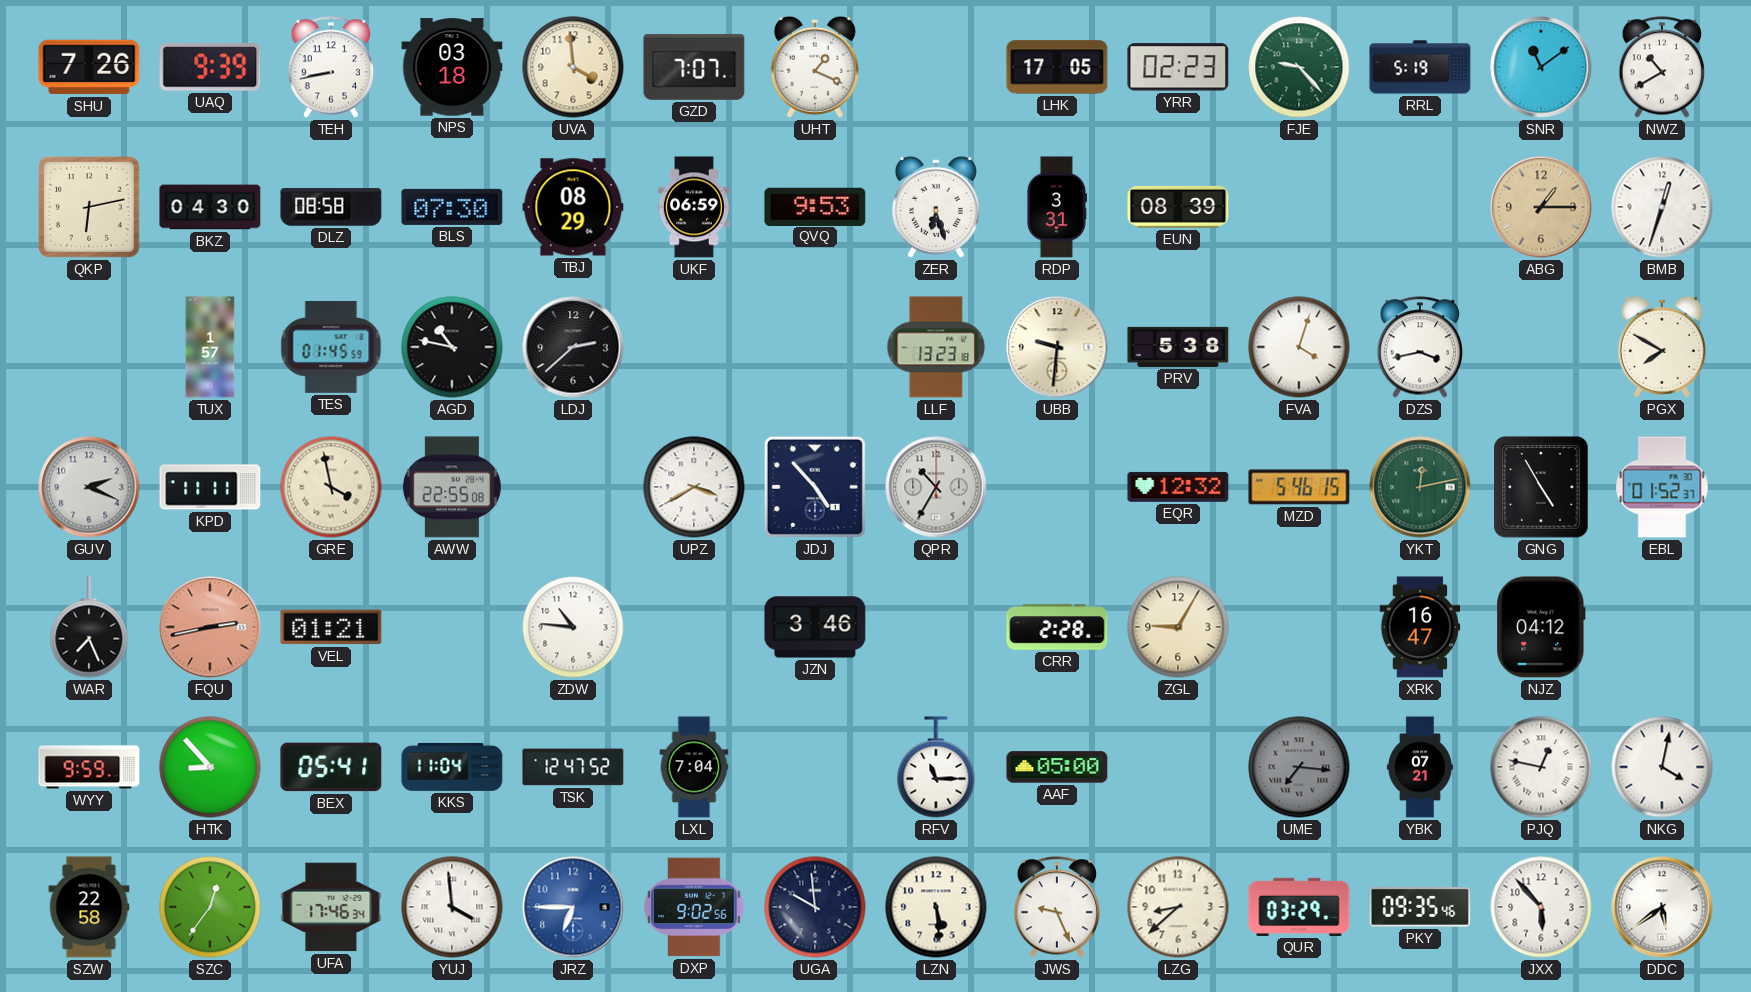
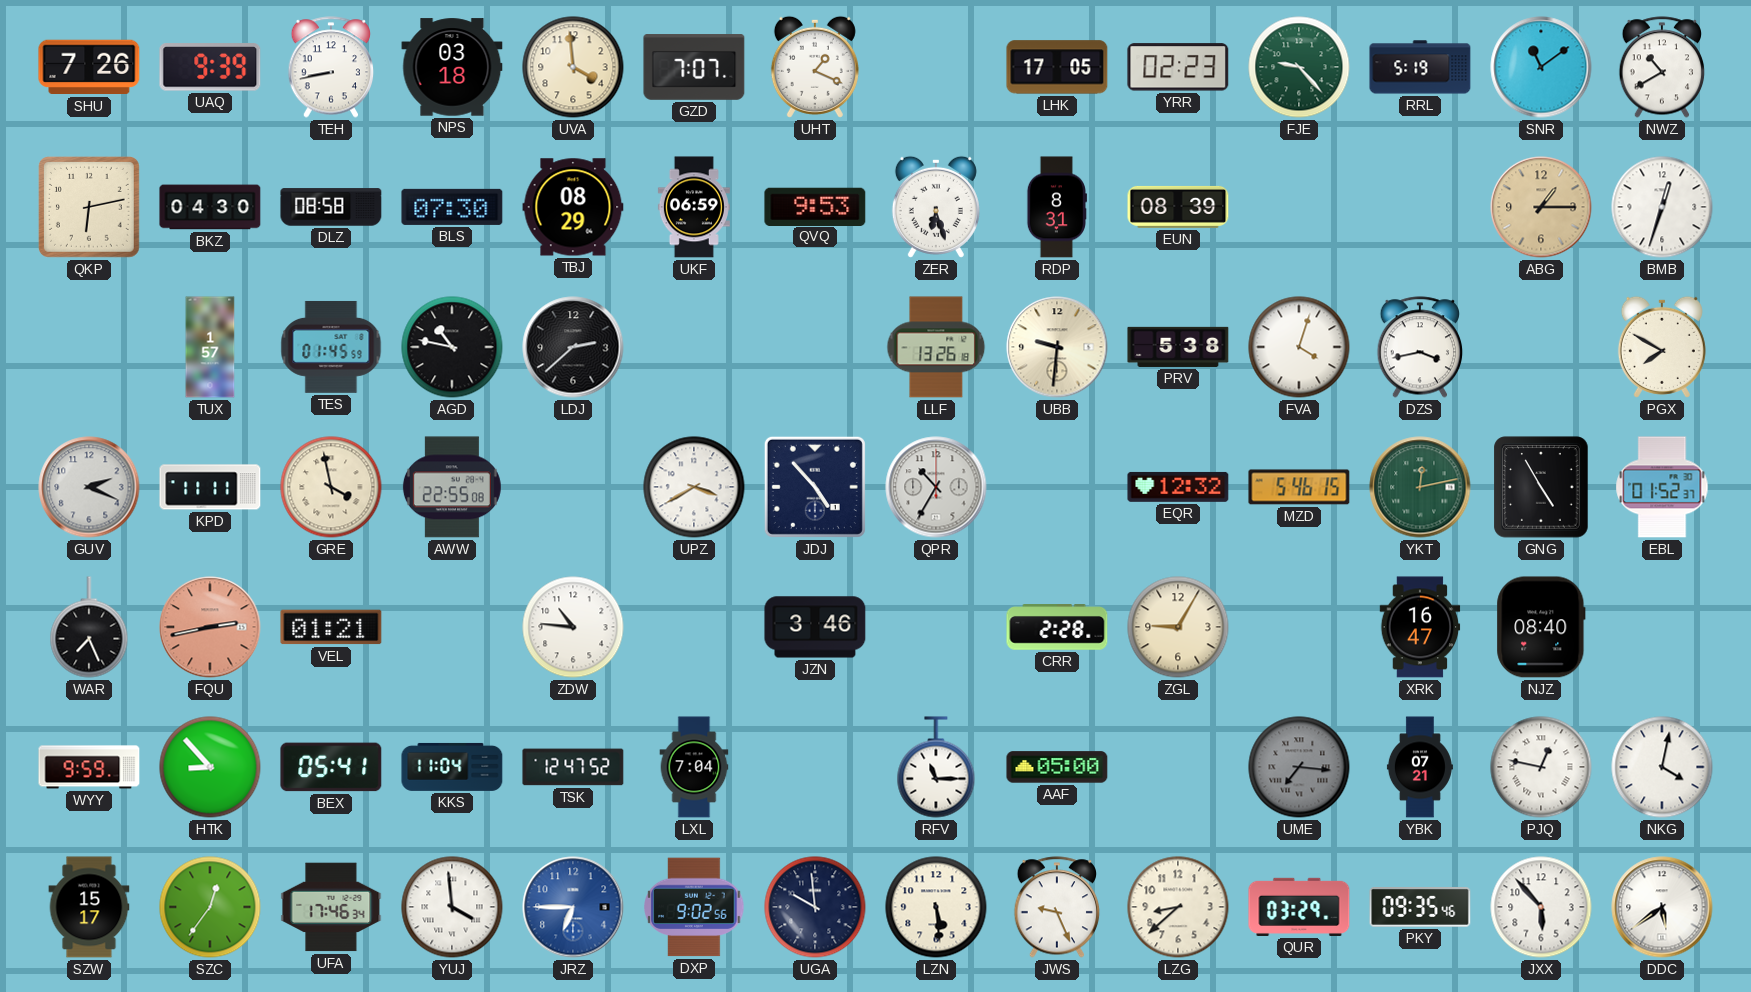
RDP: 3:31 -> 8:31 (1056, 207)
LLF: 13:23 -> 13:26 (936, 347)
NJZ: 04:12 -> 08:40 (1541, 627)
SZW: 22:58 -> 15:17 (89, 907)
